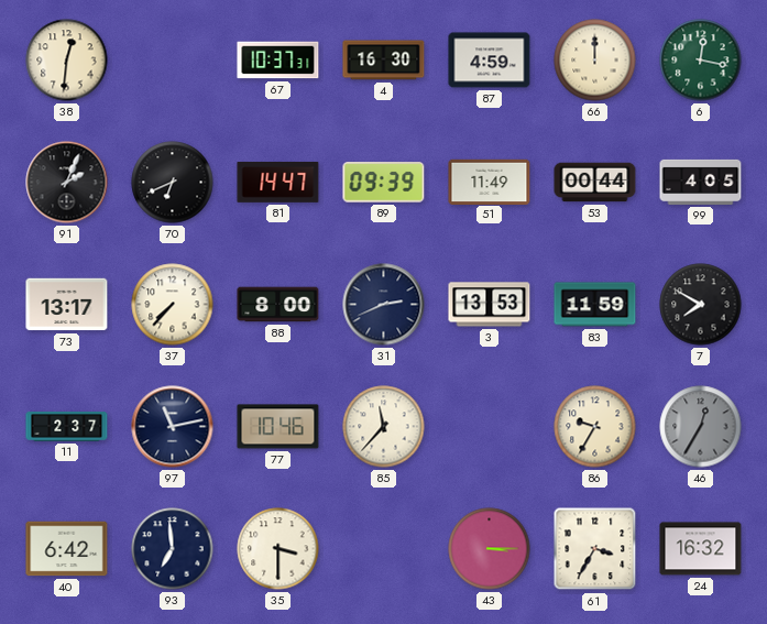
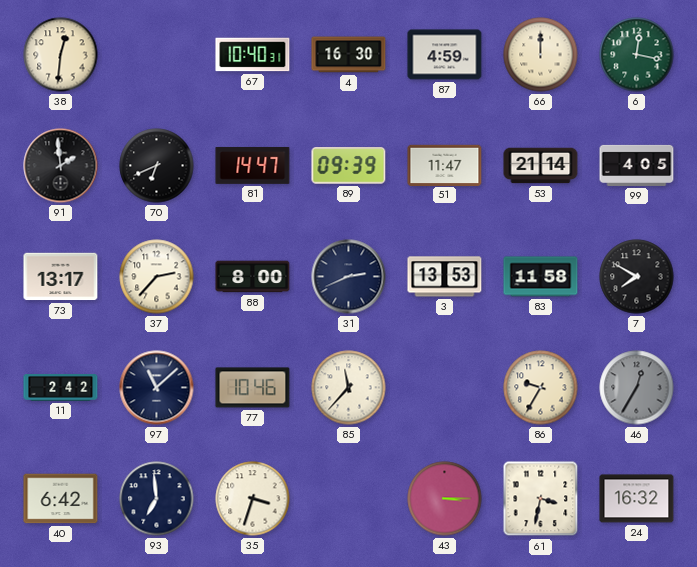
67: 10:37 -> 10:40 (253, 55)
91: 2:04 -> 1:59 (61, 166)
51: 11:49 -> 11:47 (445, 165)
53: 00:44 -> 21:14 (541, 166)
37: 7:37 -> 2:37 (157, 277)
83: 11:59 -> 11:58 (541, 277)
11: 2:37 -> 2:42 (61, 388)
97: 11:13 -> 11:08 (157, 388)
35: 3:30 -> 3:33 (253, 499)
61: 3:35 -> 3:32 (541, 499)
